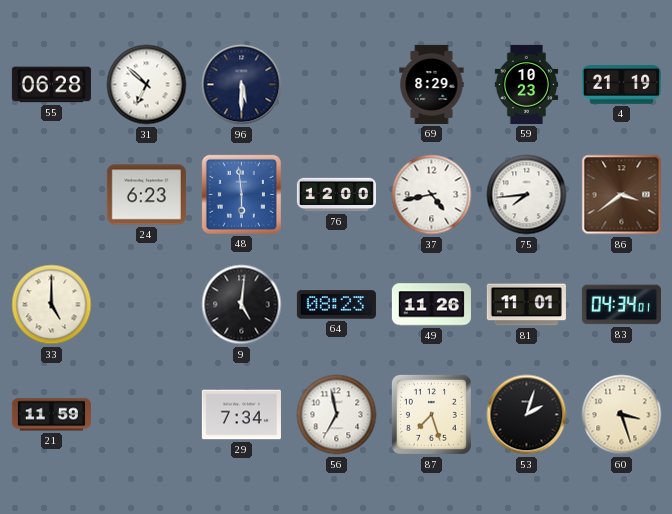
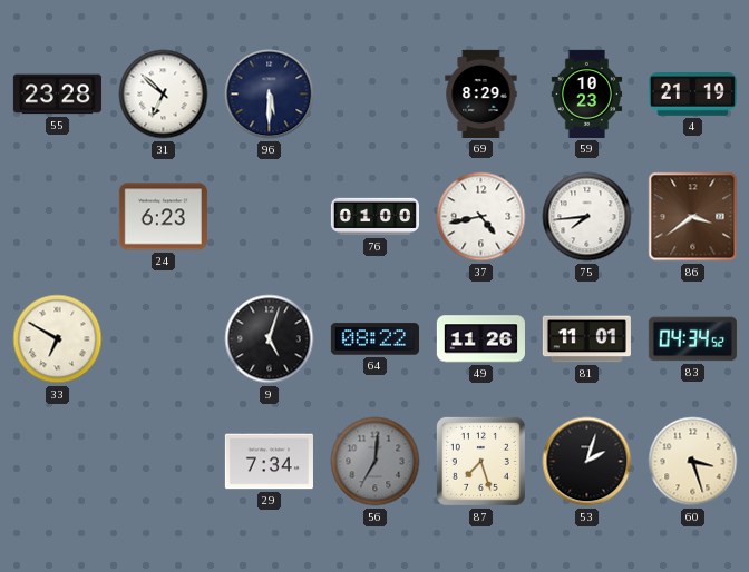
55: 06:28 -> 23:28 (57, 95)
48: 5:59 -> none (241, 194)
76: 12:00 -> 01:00 (374, 217)
33: 5:00 -> 6:50 (58, 339)
9: 5:01 -> 5:03 (270, 339)
64: 08:23 -> 08:22 (374, 339)
83: 04:34:01 -> 04:34:52 (692, 339)
21: 11:59 -> none (51, 415)
56: 6:58 -> 7:01 (376, 462)
56 dial: white -> grey (376, 462)
